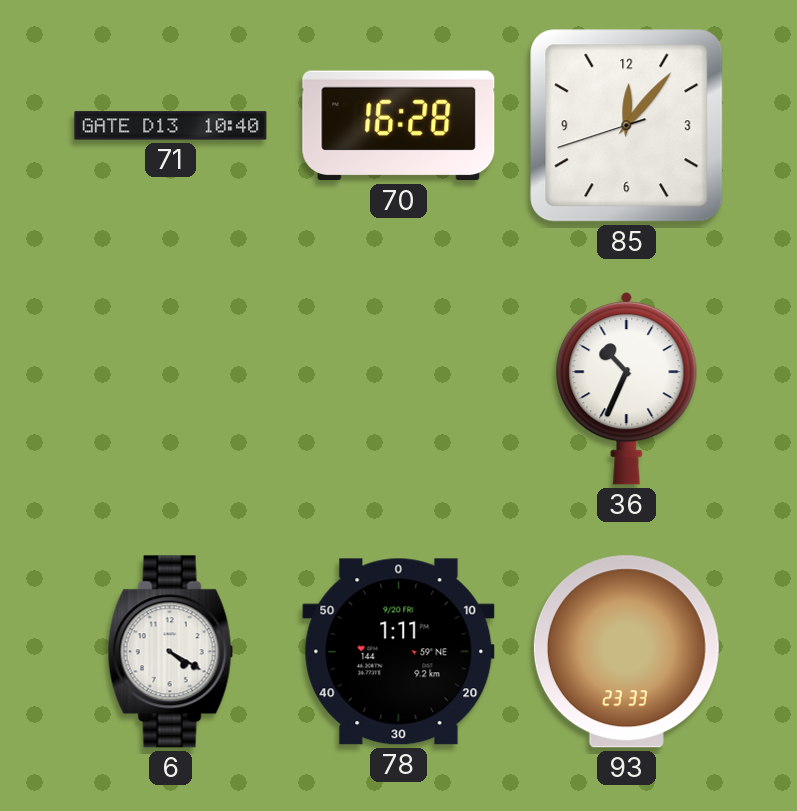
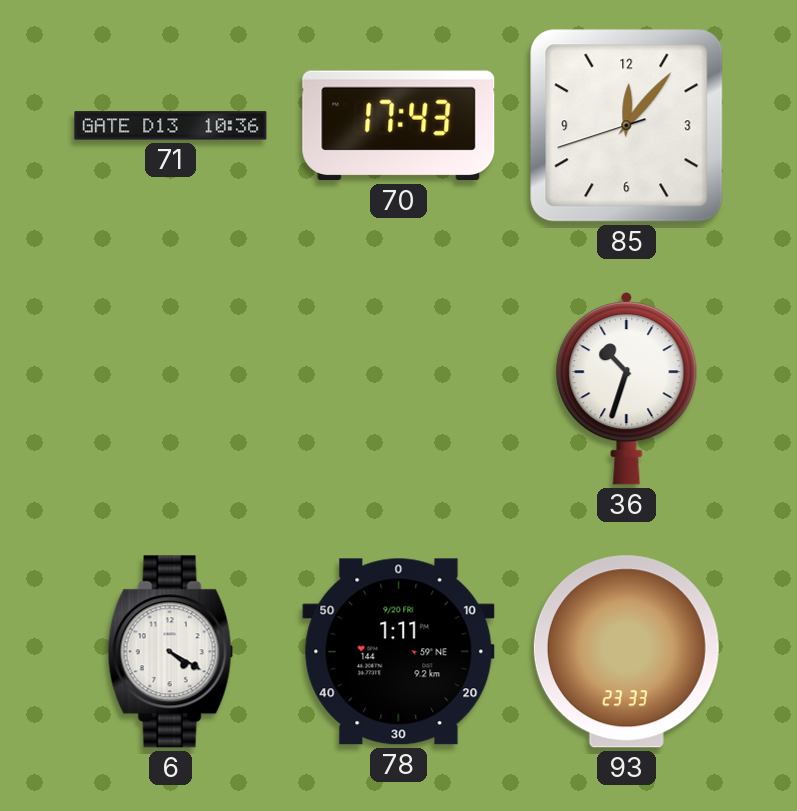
71: 10:40 -> 10:36 (171, 126)
70: 16:28 -> 17:43 (399, 126)
36: 10:34 -> 10:33 (627, 389)
